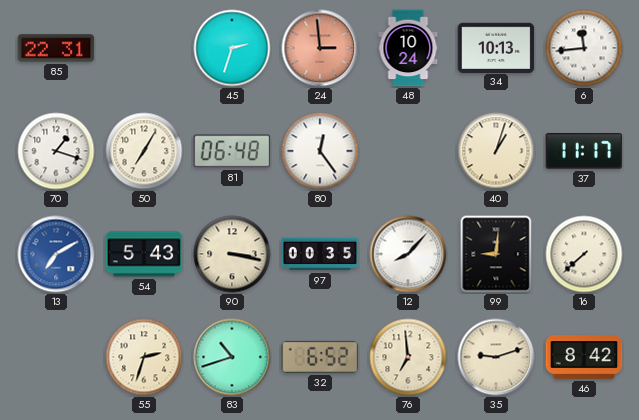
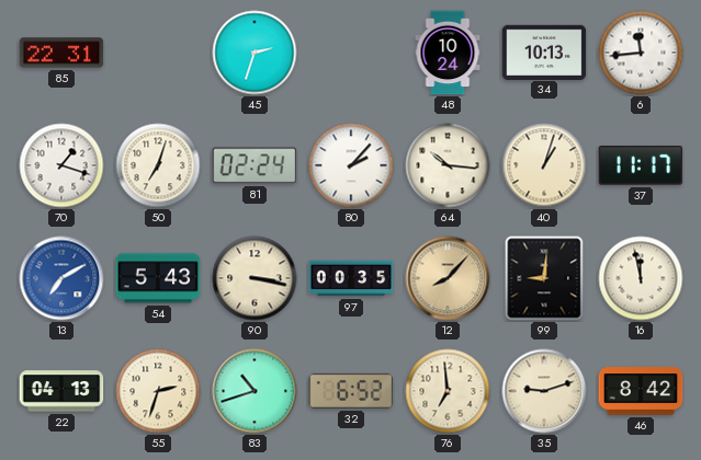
24: 2:59 -> none (320, 48)
50: 7:05 -> 7:03 (158, 165)
81: 06:48 -> 02:24 (255, 165)
80: 12:24 -> 2:07 (351, 165)
64: none -> 10:16 (448, 165)
12 dial: white -> champagne (448, 278)
16: 7:38 -> 11:58 (641, 278)
22: none -> 04:13 (61, 391)
